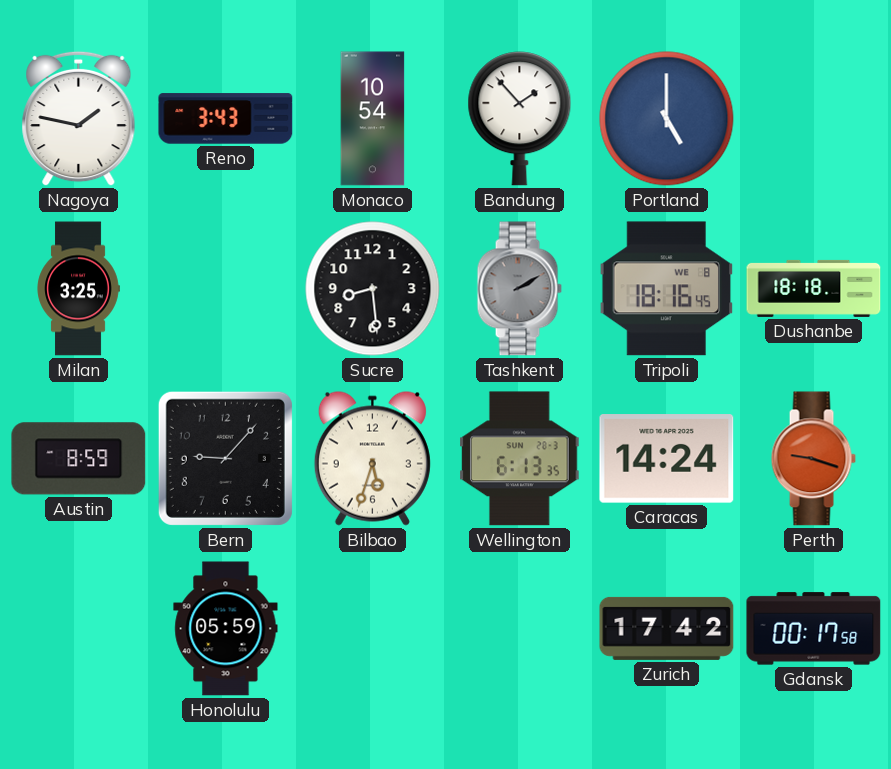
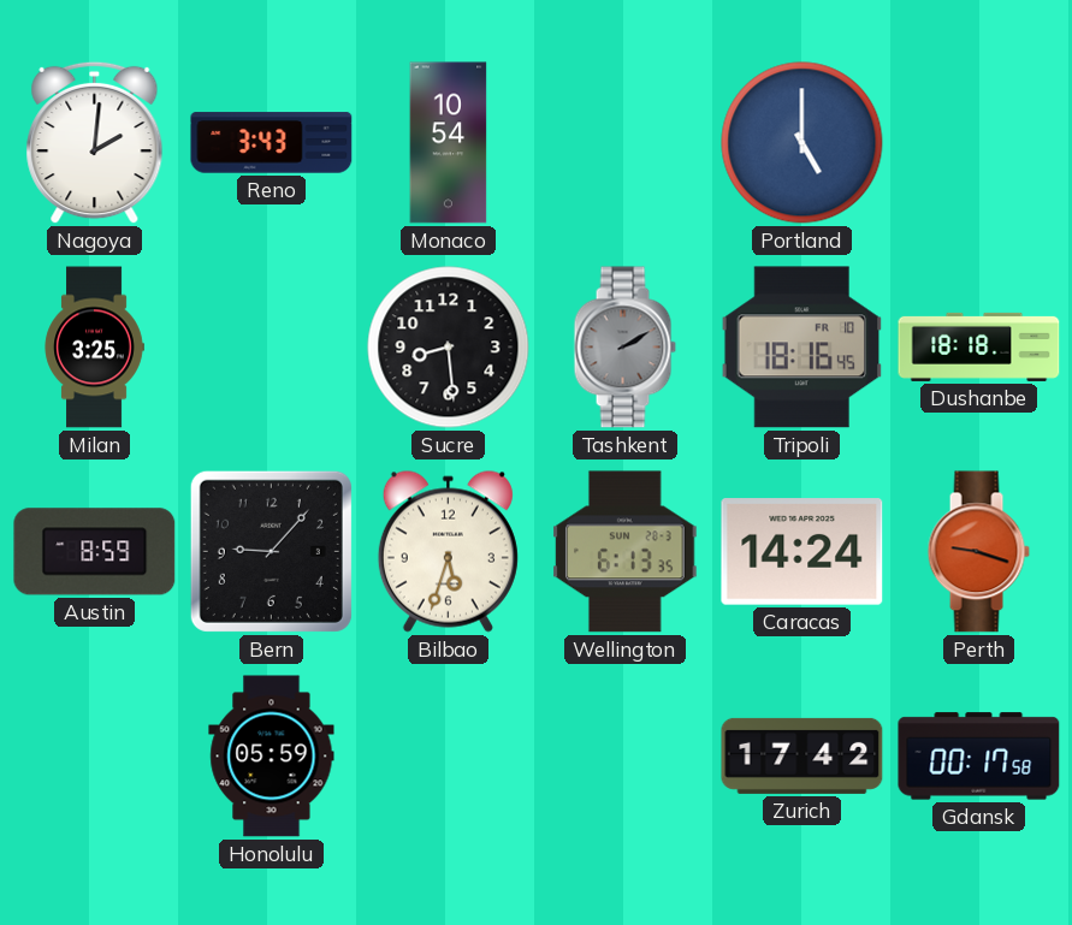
Nagoya: 1:47 -> 2:01 (95, 143)
Bandung: 1:53 -> none (520, 119)
Tripoli date: WE 8 -> FR 10 (802, 348)
